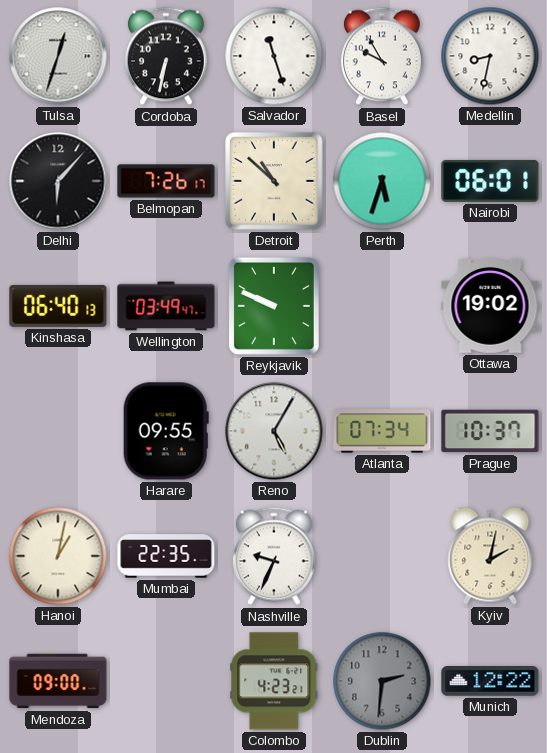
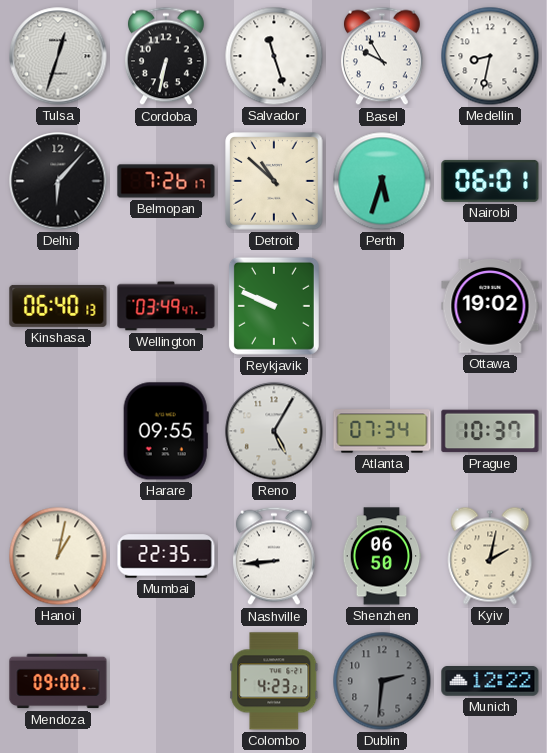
Nashville: 9:34 -> 8:44 (274, 556)
Shenzhen: none -> 06:50 (382, 556)
